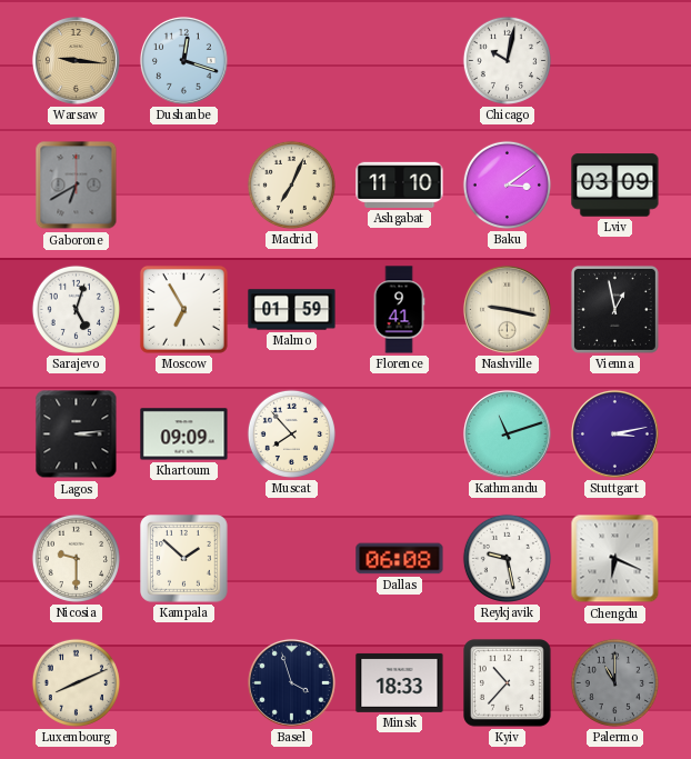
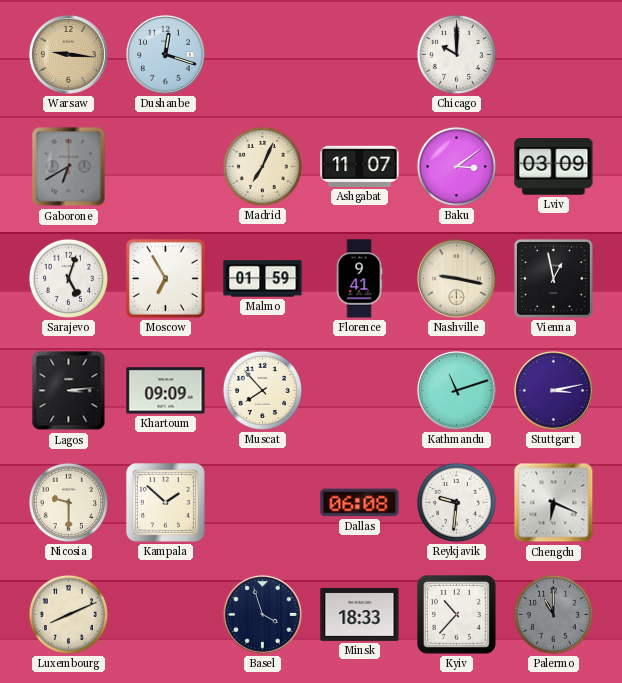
Chicago: 10:02 -> 10:00 (456, 54)
Ashgabat: 11:10 -> 11:07 (360, 166)
Reykjavik: 9:28 -> 9:31 (456, 502)
